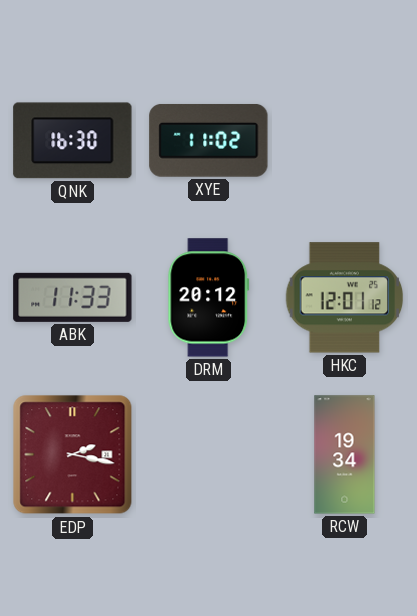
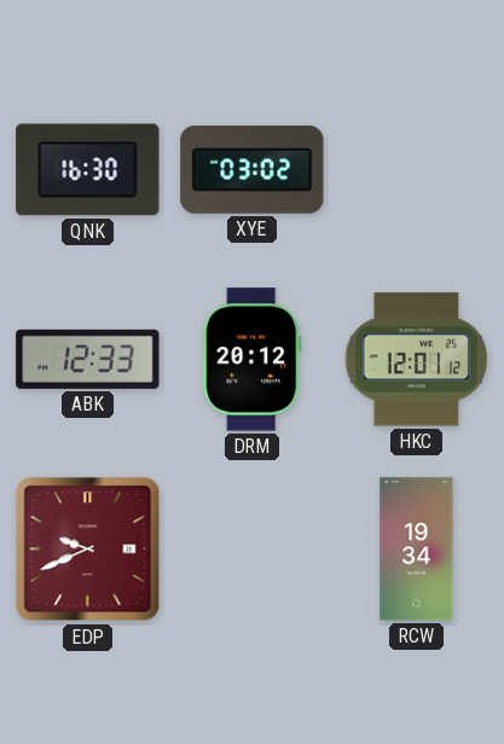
XYE: 11:02 -> 03:02 (253, 169)
ABK: 11:33 -> 12:33 (88, 359)
EDP: 2:17 -> 9:41 (88, 550)
